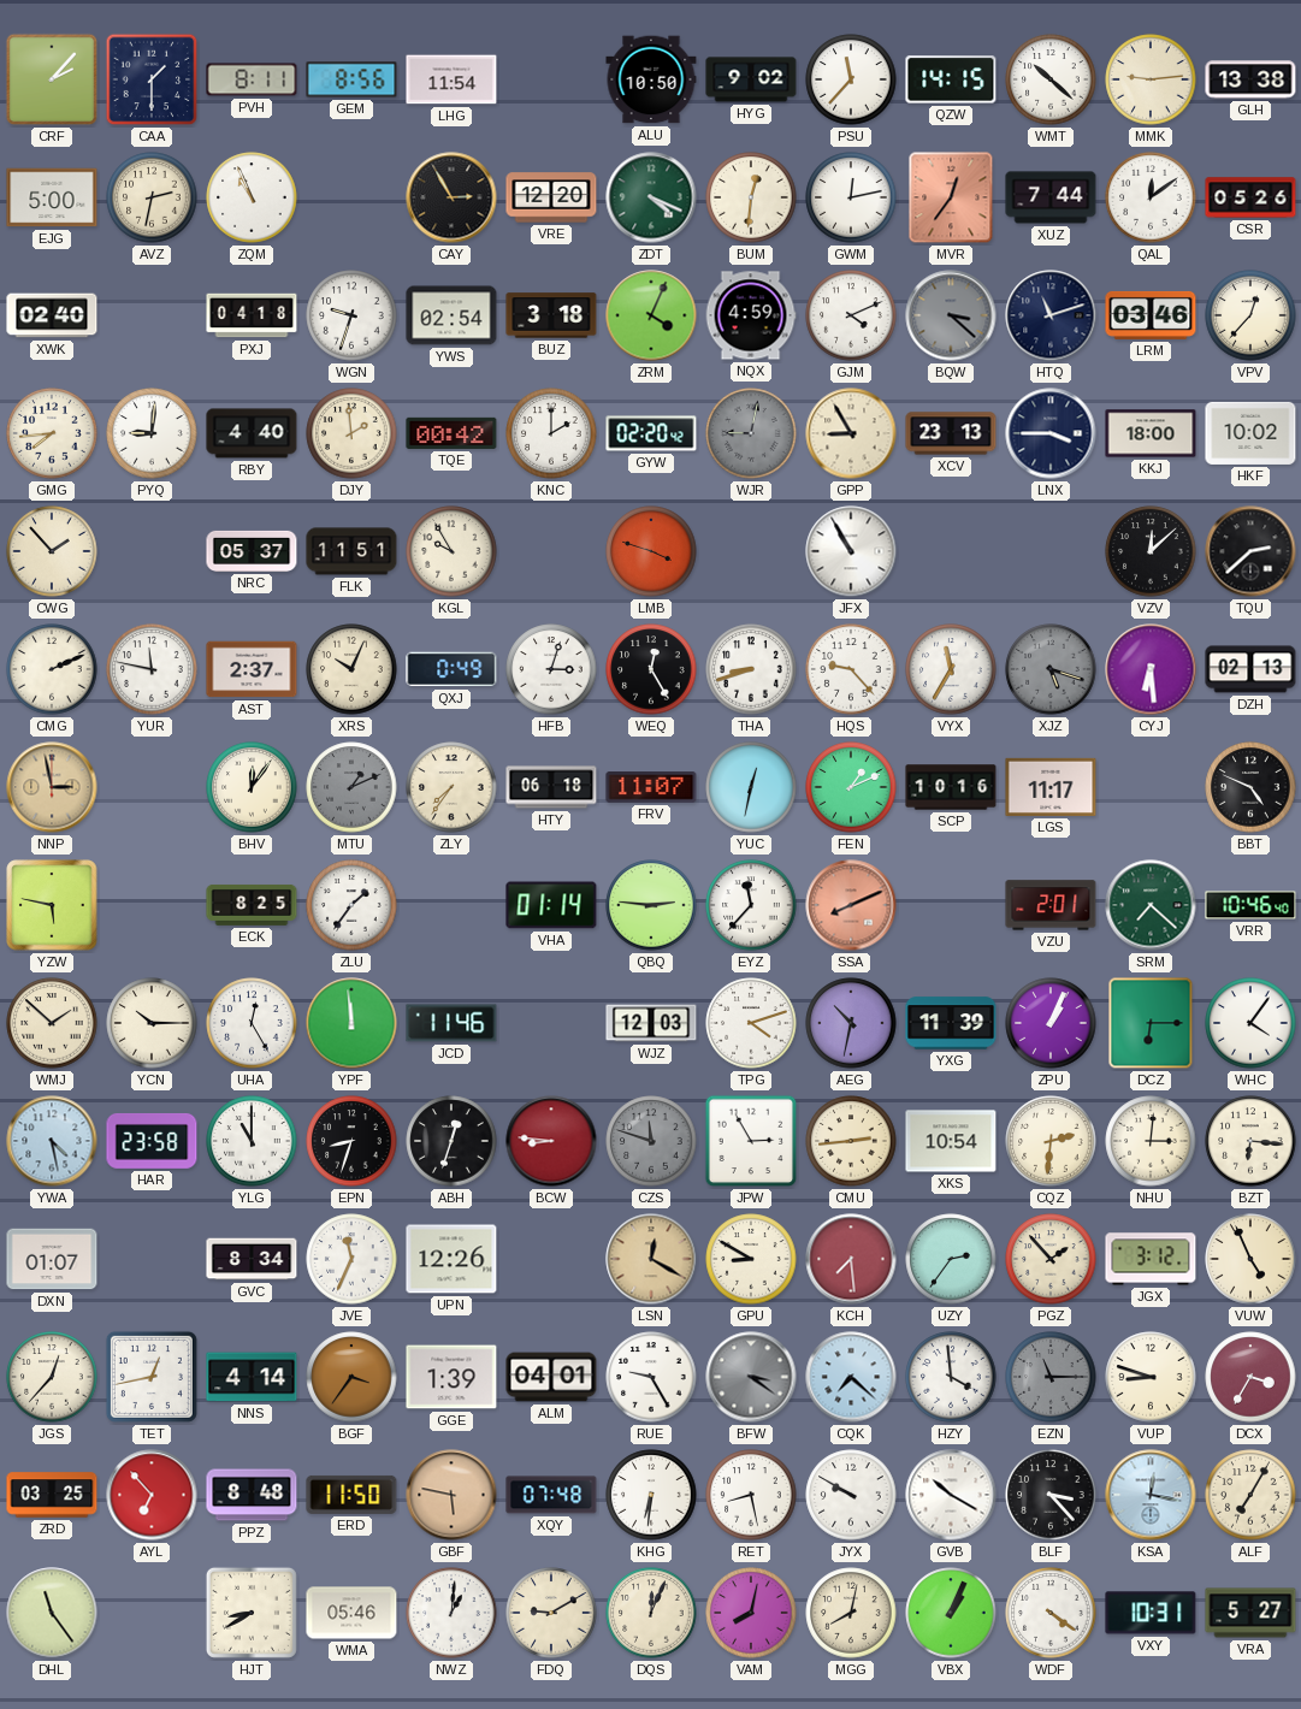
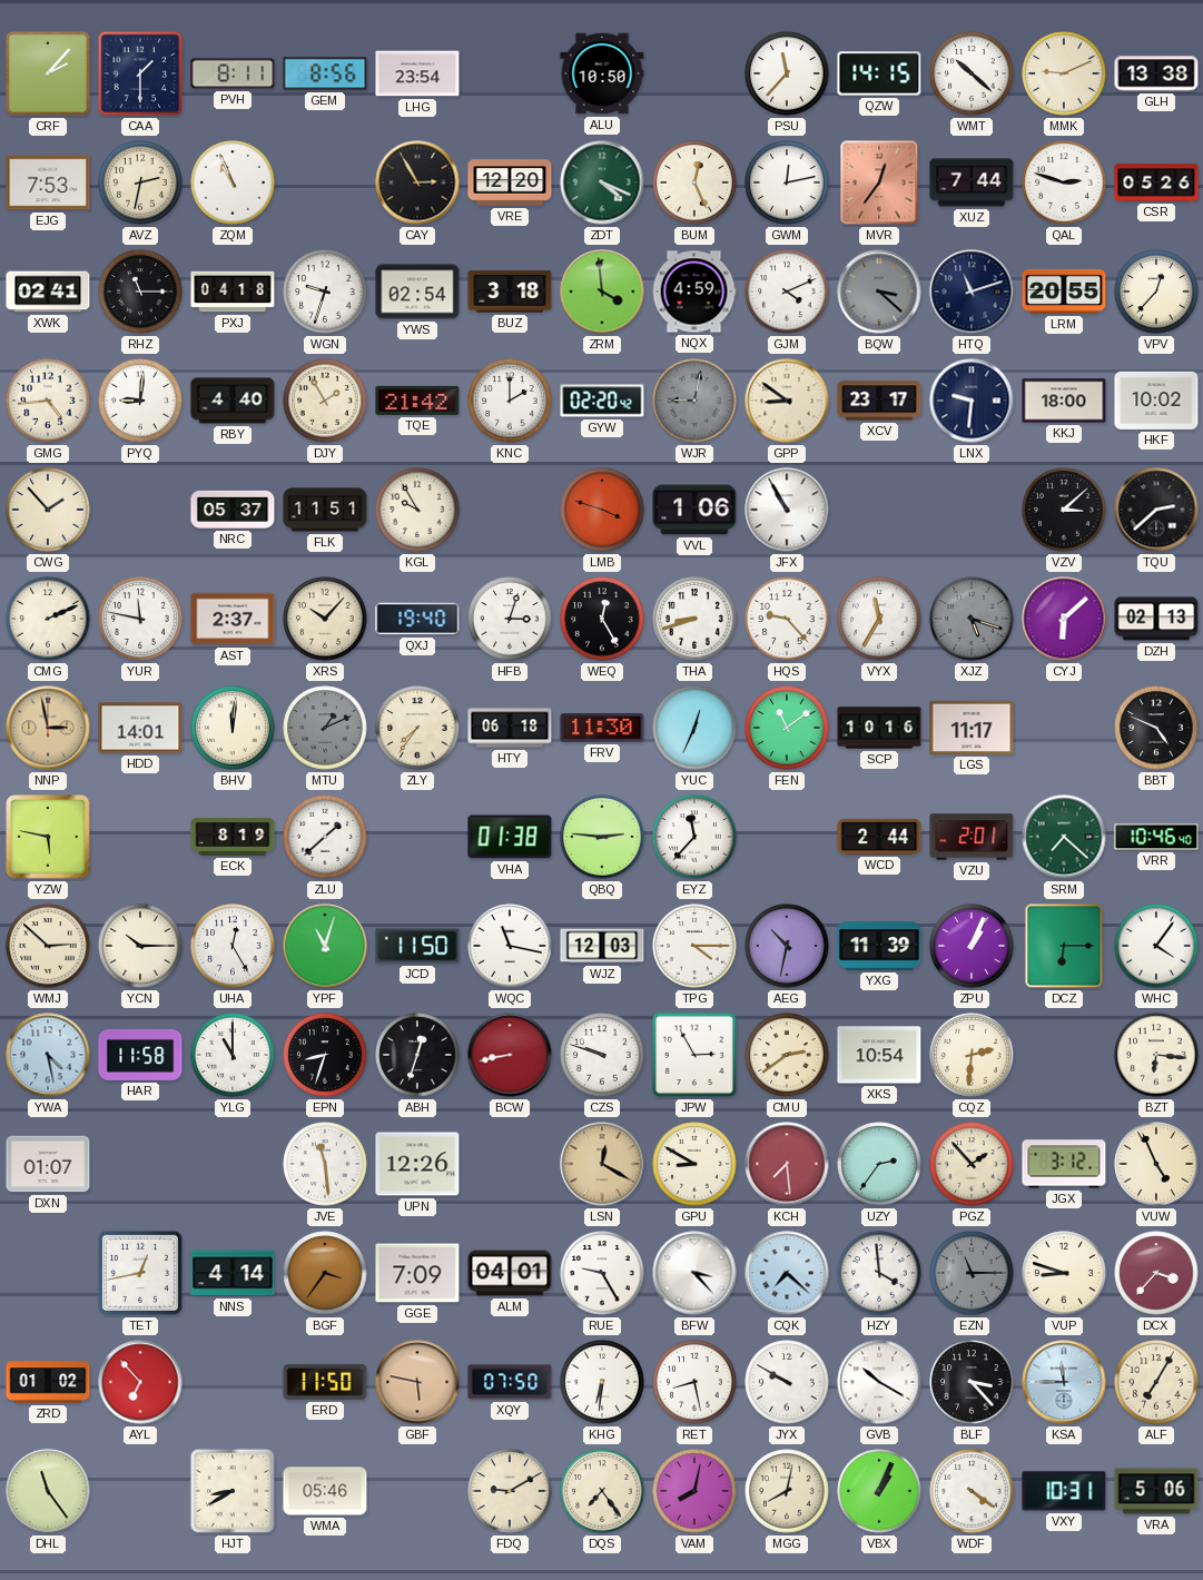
LHG: 11:54 -> 23:54 (417, 73)
HYG: 9:02 -> none (751, 79)
MMK: 9:14 -> 9:11 (1064, 73)
EJG: 5:00 -> 7:53 (48, 182)
BUM: 12:31 -> 12:26 (694, 182)
QAL: 12:09 -> 2:48 (1064, 182)
XWK: 02:40 -> 02:41 (48, 292)
RHZ: none -> 11:15 (140, 292)
ZRM: 4:04 -> 3:59 (602, 292)
LRM: 03:46 -> 20:55 (1064, 292)
GMG: 7:44 -> 4:44 (48, 401)
DJY: 1:59 -> 1:55 (325, 401)
TQE: 00:42 -> 21:42 (417, 401)
GPP: 8:55 -> 8:51 (787, 401)
XCV: 23:13 -> 23:17 (879, 401)
LNX: 3:45 -> 9:31 (972, 401)
VVL: none -> 1:06 (694, 510)
VZV: 12:08 -> 3:08 (1064, 510)
XRS: 10:04 -> 10:07 (325, 619)
QXJ: 0:49 -> 19:40 (417, 619)
CYJ: 6:29 -> 6:08 (1064, 619)
HDD: none -> 14:01 (140, 728)
BHV: 12:06 -> 12:01 (233, 728)
FRV: 11:07 -> 11:30 (602, 729)
YUC: 12:32 -> 12:34 (694, 728)
FEN: 1:11 -> 11:09 (787, 728)
ECK: 8:25 -> 8:19 (233, 837)
ZLU: 1:36 -> 1:38 (325, 837)
VHA: 01:14 -> 01:38 (510, 837)
SSA: 8:11 -> none (851, 905)
WCD: none -> 2:44 (879, 837)
WMJ: 1:52 -> 2:52 (48, 946)
YPF: 11:59 -> 11:03 (325, 946)
JCD: 11:46 -> 11:50 (417, 946)
WQC: none -> 11:17 (510, 946)
TPG: 4:12 -> 4:15 (694, 946)
HAR: 23:58 -> 11:58 (140, 1055)
BCW: 8:46 -> 8:43 (510, 1055)
CZS: 11:48 -> 9:48 (602, 1055)
CZS dial: grey -> white (602, 1055)
CMU: 2:44 -> 2:39 (787, 1055)
NHU: 3:01 -> none (1151, 1141)
GVC: 8:34 -> none (252, 1259)
JVE: 11:34 -> 11:29 (325, 1164)
JGS: 12:37 -> none (52, 1377)
GGE: 1:39 -> 7:09 (417, 1273)
BFW: 3:21 -> 3:23 (694, 1273)
BFW dial: grey -> white (694, 1273)
DCX: 3:35 -> 3:37 (1156, 1273)
ZRD: 03:25 -> 01:02 (48, 1382)
PPZ: 8:48 -> none (252, 1495)
XQY: 07:48 -> 07:50 (510, 1382)
KSA: 12:17 -> 11:45 (1064, 1382)
NWZ: 1:01 -> none (451, 1613)
DQS: 12:04 -> 7:24 (602, 1491)
VRA: 5:27 -> 5:06 (1156, 1491)
